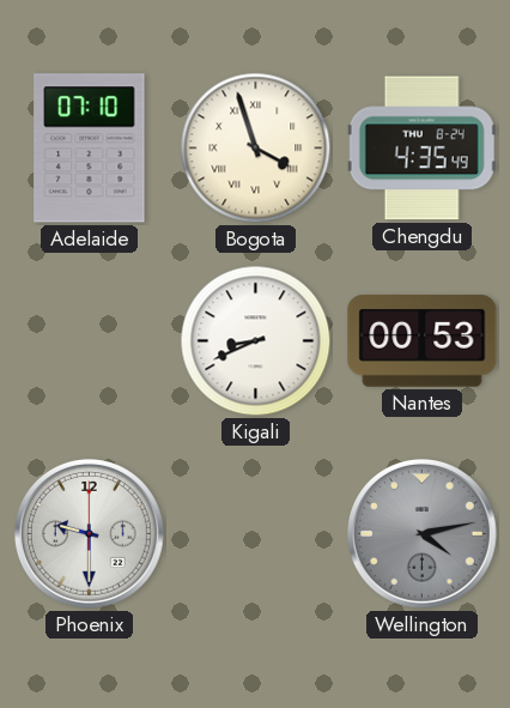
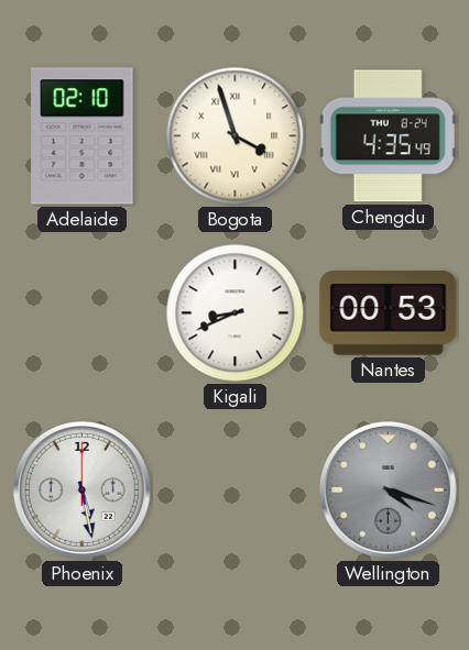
Adelaide: 07:10 -> 02:10 (83, 136)
Phoenix: 9:30 -> 5:28 (81, 489)
Wellington: 4:13 -> 4:18 (388, 489)
